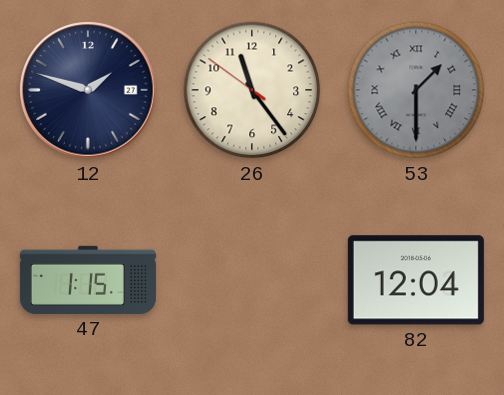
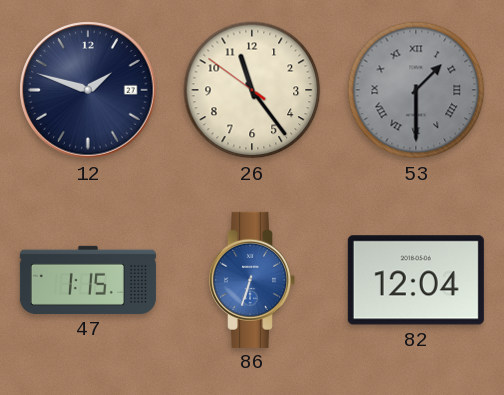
86: none -> 6:33 (253, 280)
